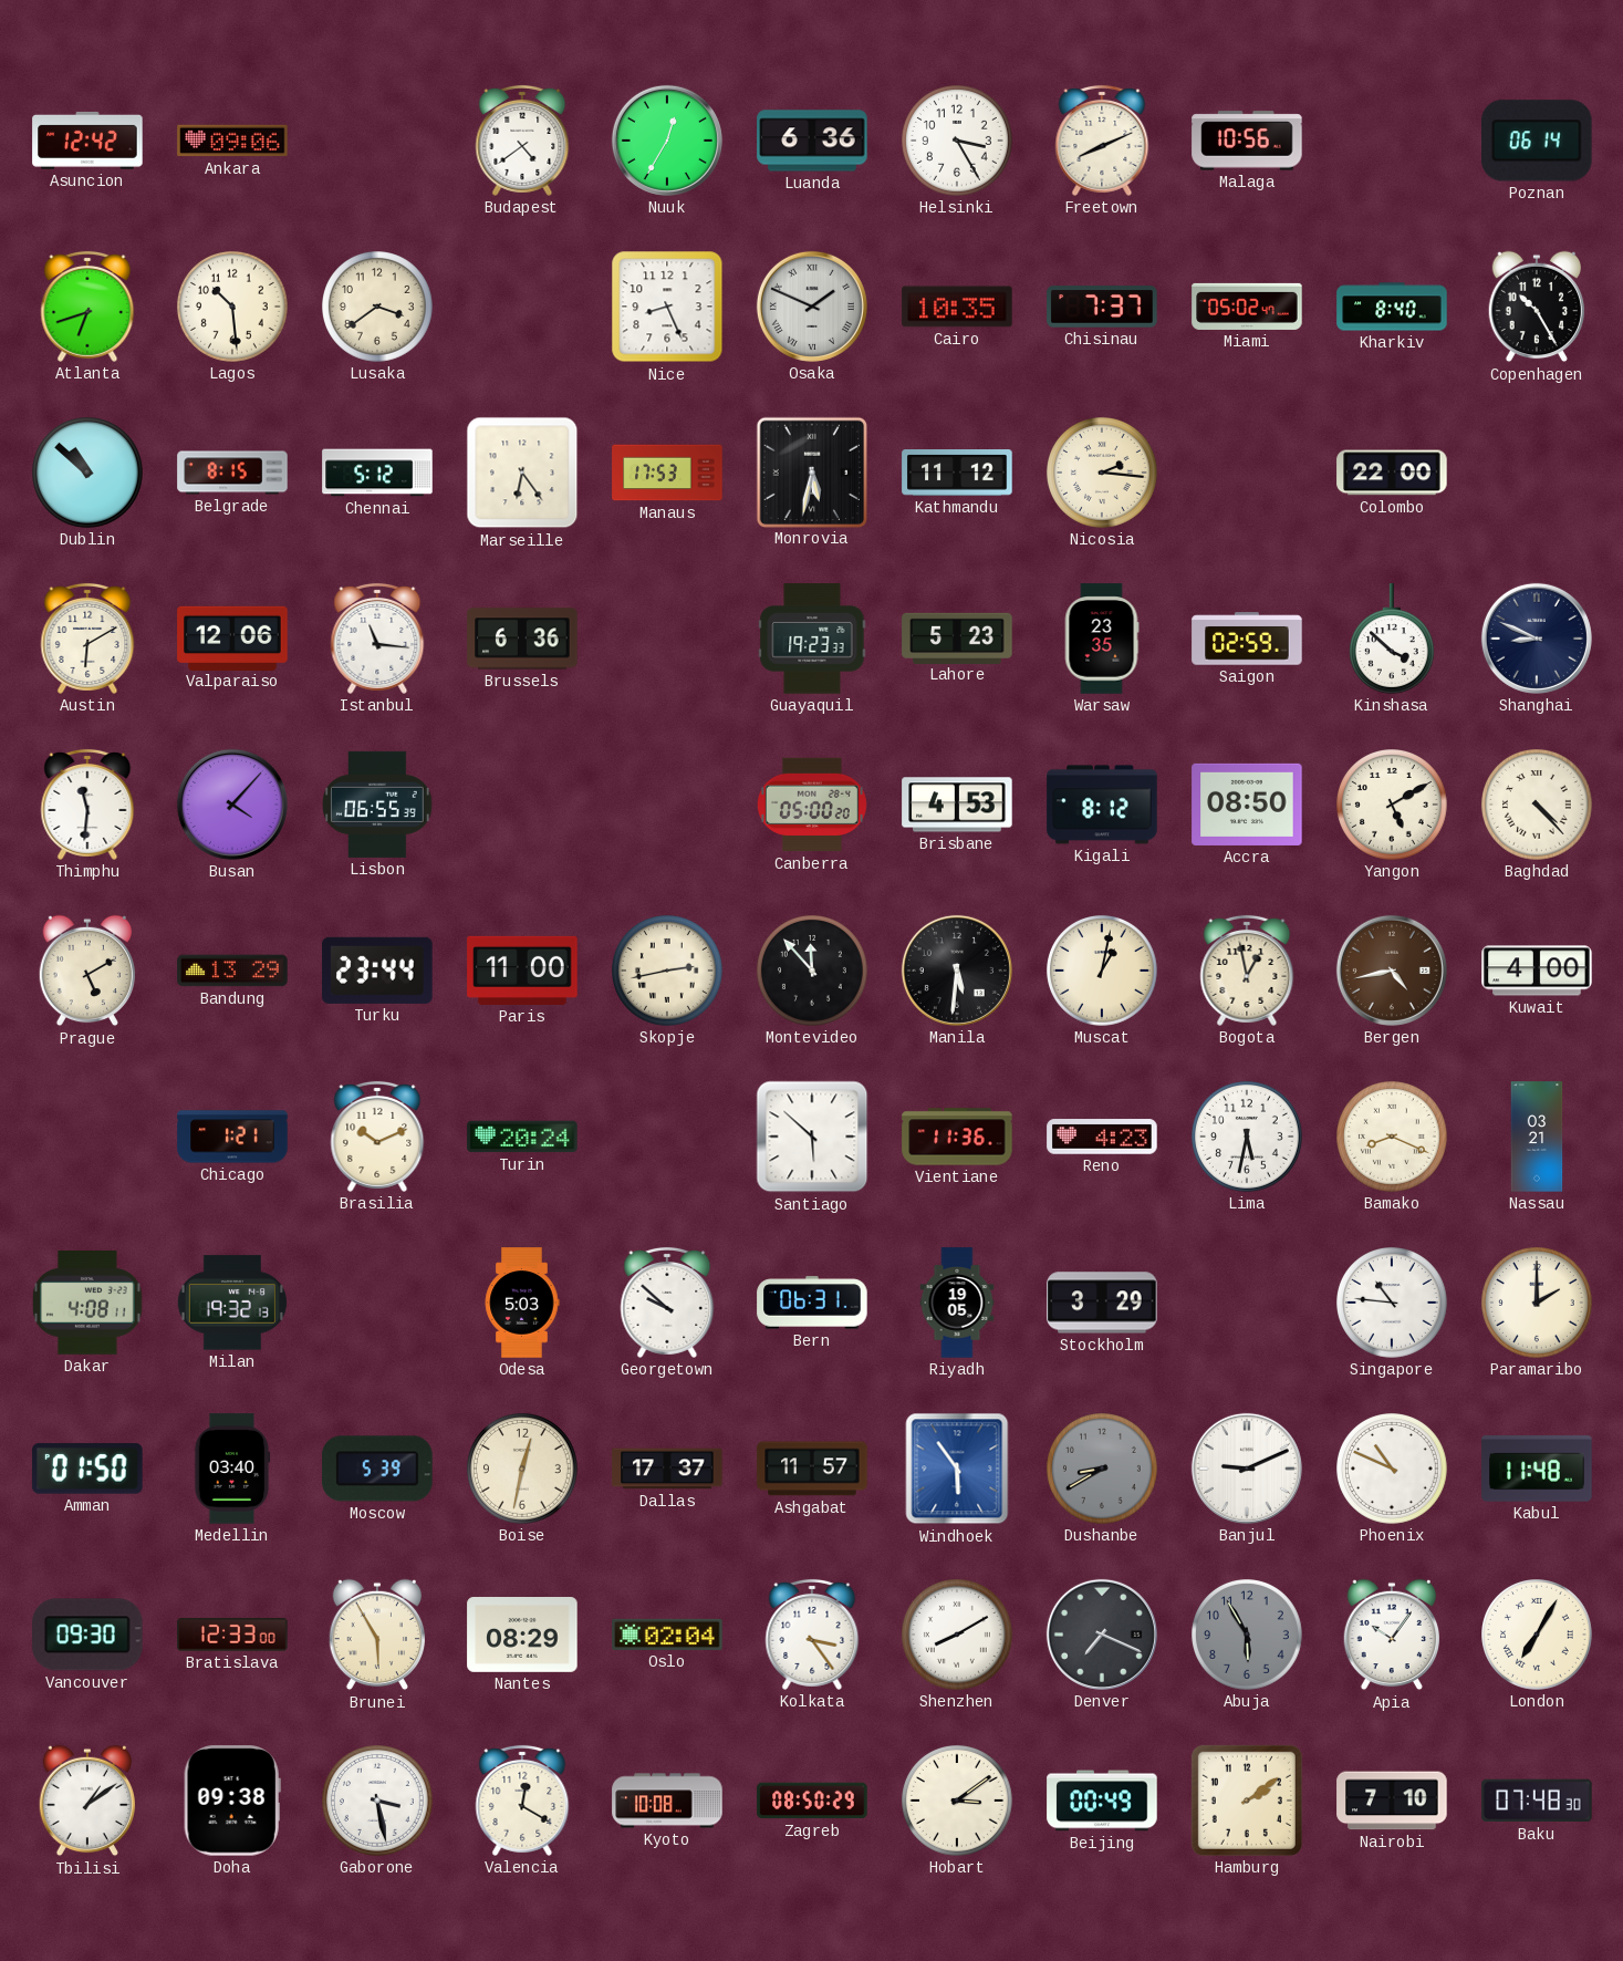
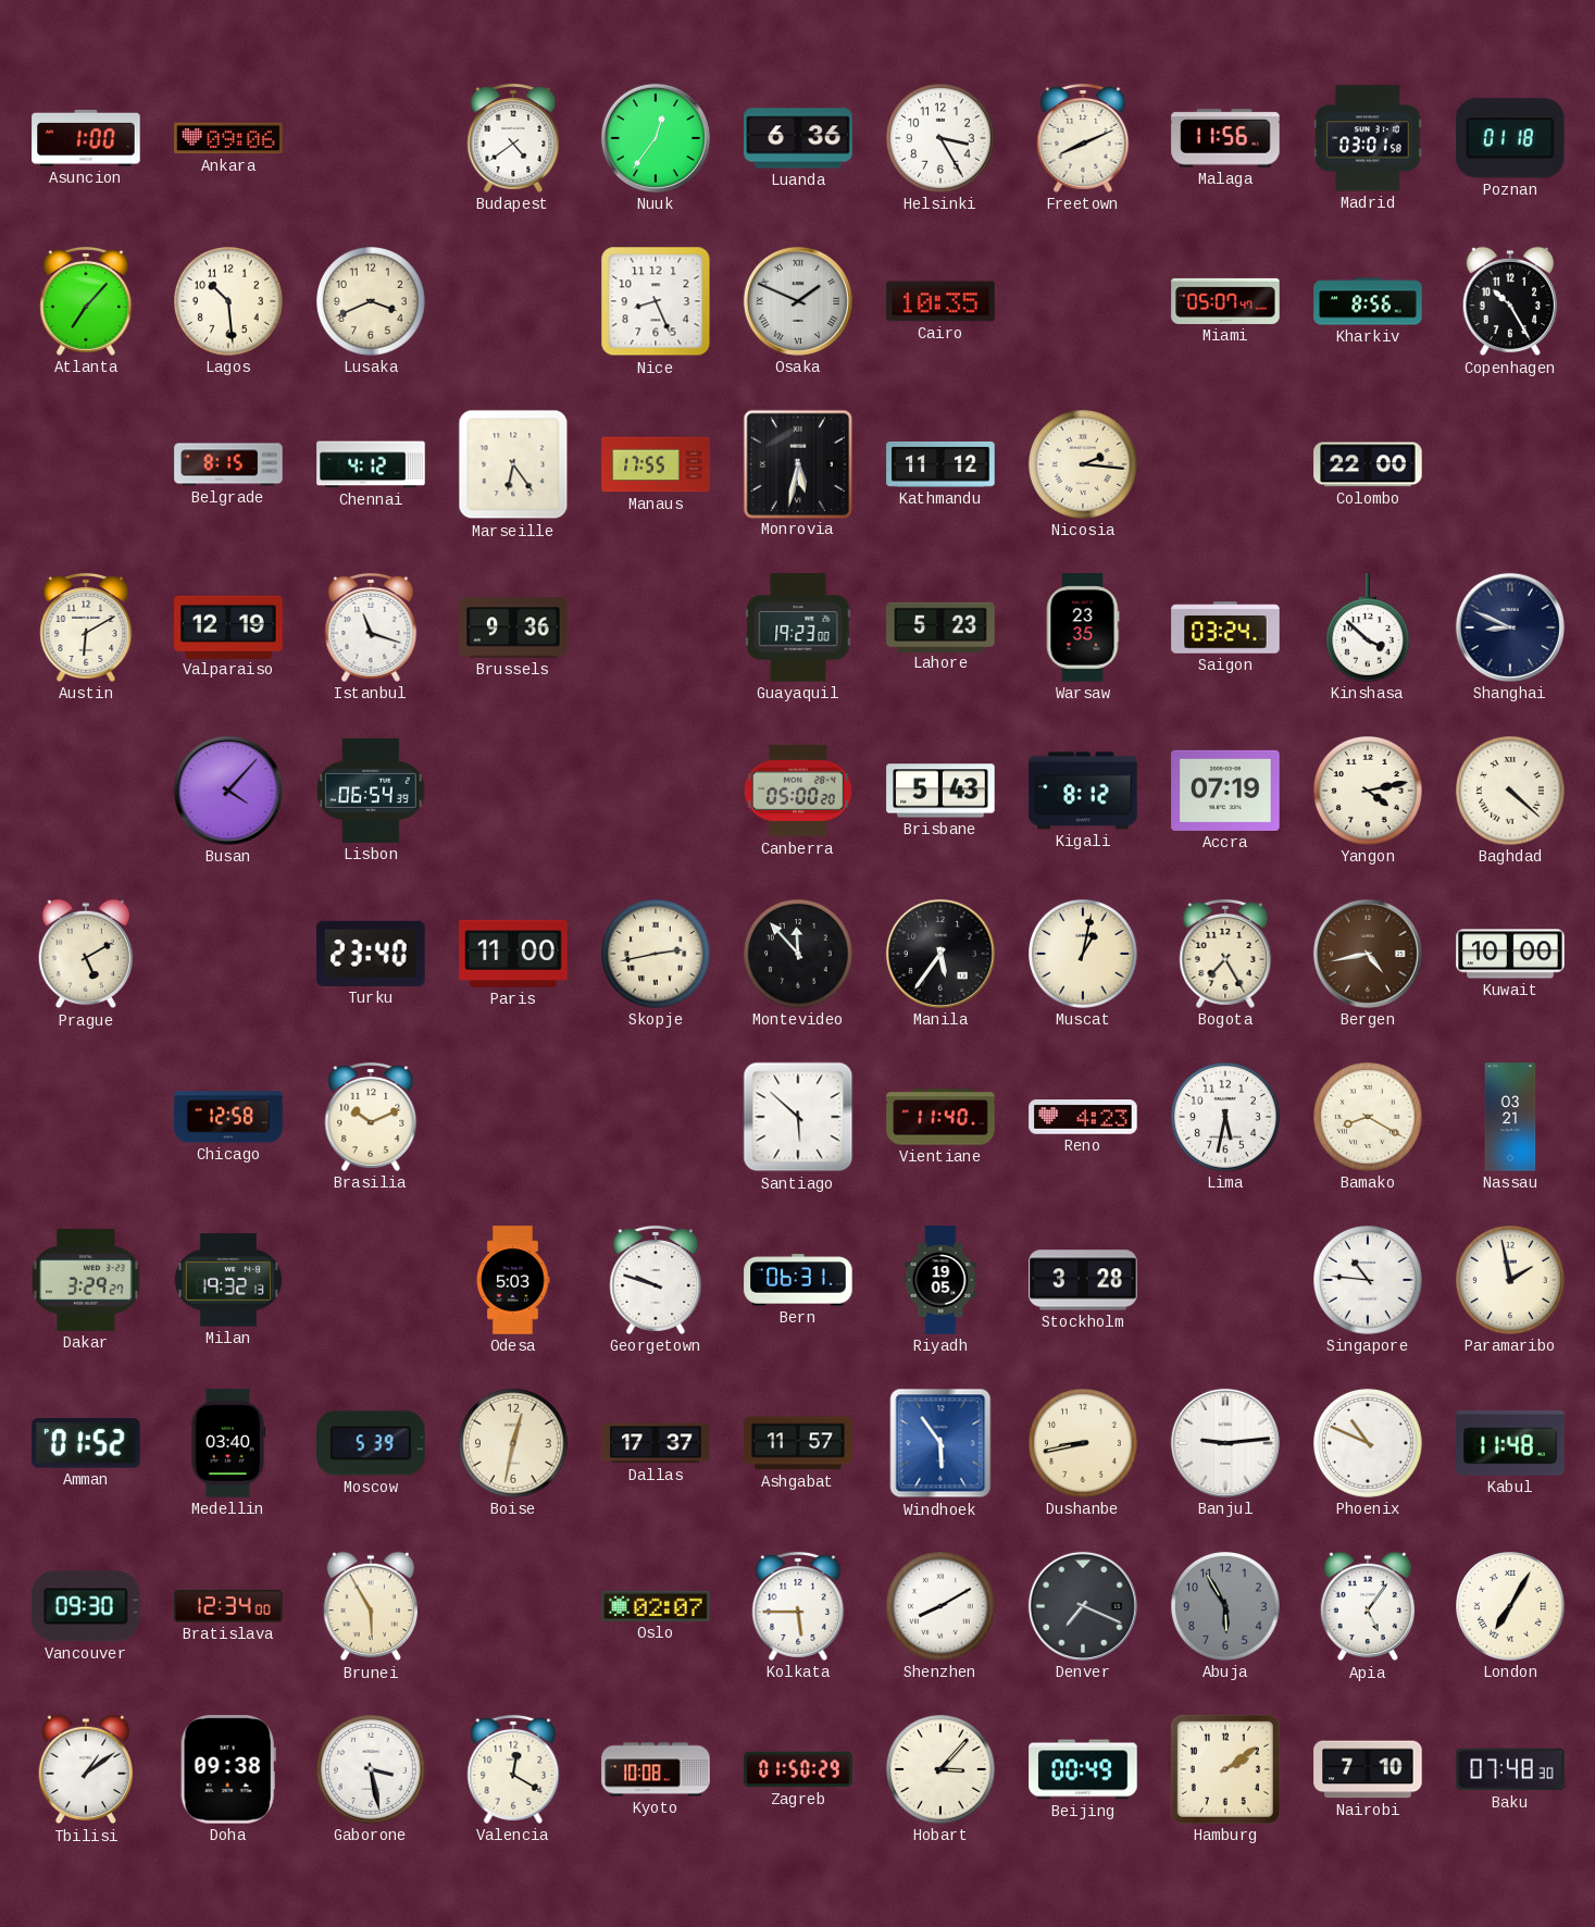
Asuncion: 12:42 -> 1:00 (86, 138)
Nuuk: 12:35 -> 12:36 (656, 138)
Malaga: 10:56 -> 11:56 (1225, 138)
Madrid: none -> 03:01 (1368, 138)
Poznan: 06:14 -> 01:18 (1510, 138)
Atlanta: 6:42 -> 7:07 (86, 301)
Lusaka: 3:39 -> 3:41 (372, 302)
Chisinau: 7:37 -> none (1102, 307)
Miami: 05:02 -> 05:07 (1225, 301)
Kharkiv: 8:40 -> 8:56 (1368, 301)
Dublin: 10:52 -> none (89, 474)
Chennai: 5:12 -> 4:12 (371, 464)
Manaus: 17:53 -> 17:55 (656, 464)
Valparaiso: 12:06 -> 12:19 (228, 626)
Istanbul: 11:16 -> 11:18 (371, 627)
Brussels: 6:36 -> 9:36 (513, 627)
Guayaquil: 19:23:33 -> 19:23:00 (798, 627)
Saigon: 02:59 -> 03:24 (1225, 627)
Thimphu: 11:31 -> none (87, 805)
Lisbon: 06:55 -> 06:54 (371, 791)
Brisbane: 4:53 -> 5:43 (940, 791)
Accra: 08:50 -> 07:19 (1225, 791)
Yangon: 5:10 -> 4:13 (1369, 792)
Baghdad: 4:23 -> 4:22 (1511, 792)
Bandung: 13:29 -> none (232, 971)
Turku: 23:44 -> 23:40 (371, 954)
Manila: 5:31 -> 5:36 (940, 954)
Bogota: 12:58 -> 7:25 (1225, 954)
Kuwait: 4:00 -> 10:00 (1510, 954)
Chicago: 1:21 -> 12:58 (228, 1117)
Turin: 20:24 -> none (522, 1137)
Vientiane: 11:36 -> 11:40 (940, 1117)
Bamako: 8:19 -> 8:20 (1369, 1118)
Dakar: 4:08 -> 3:29 (87, 1280)
Georgetown: 9:52 -> 9:48 (656, 1280)
Stockholm: 3:29 -> 3:28 (1083, 1280)
Paramaribo: 2:00 -> 1:58 (1511, 1281)
Amman: 01:50 -> 01:52 (86, 1443)
Dushanbe: 8:40 -> 8:43 (1084, 1444)
Dushanbe dial: grey -> cream (1084, 1444)
Banjul: 9:11 -> 9:14 (1225, 1443)
Bratislava: 12:33 -> 12:34 (228, 1606)
Nantes: 08:29 -> none (522, 1636)
Oslo: 02:04 -> 02:07 (656, 1606)
Kolkata: 3:24 -> 5:45 (798, 1606)
Apia: 10:06 -> 5:06 (1368, 1606)
Zagreb: 08:50 -> 01:50 (798, 1769)
Hobart: 3:09 -> 3:07 (942, 1770)
